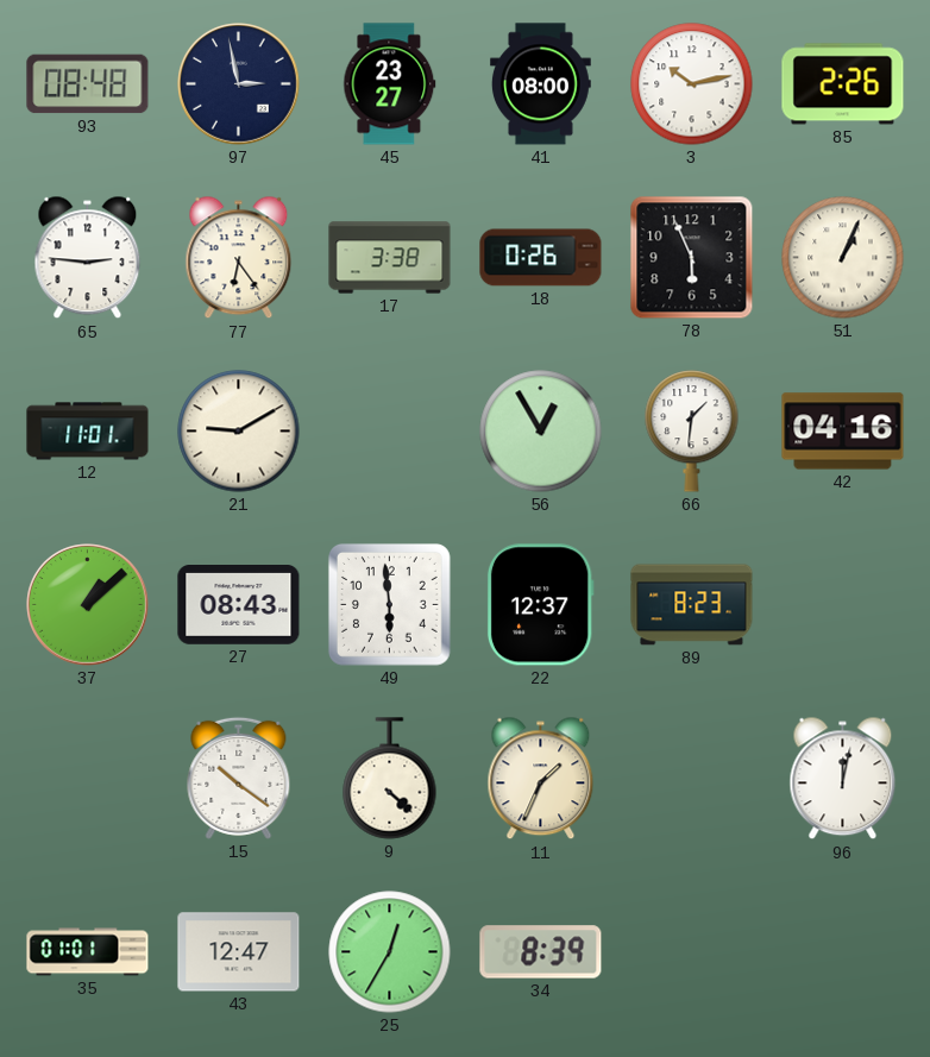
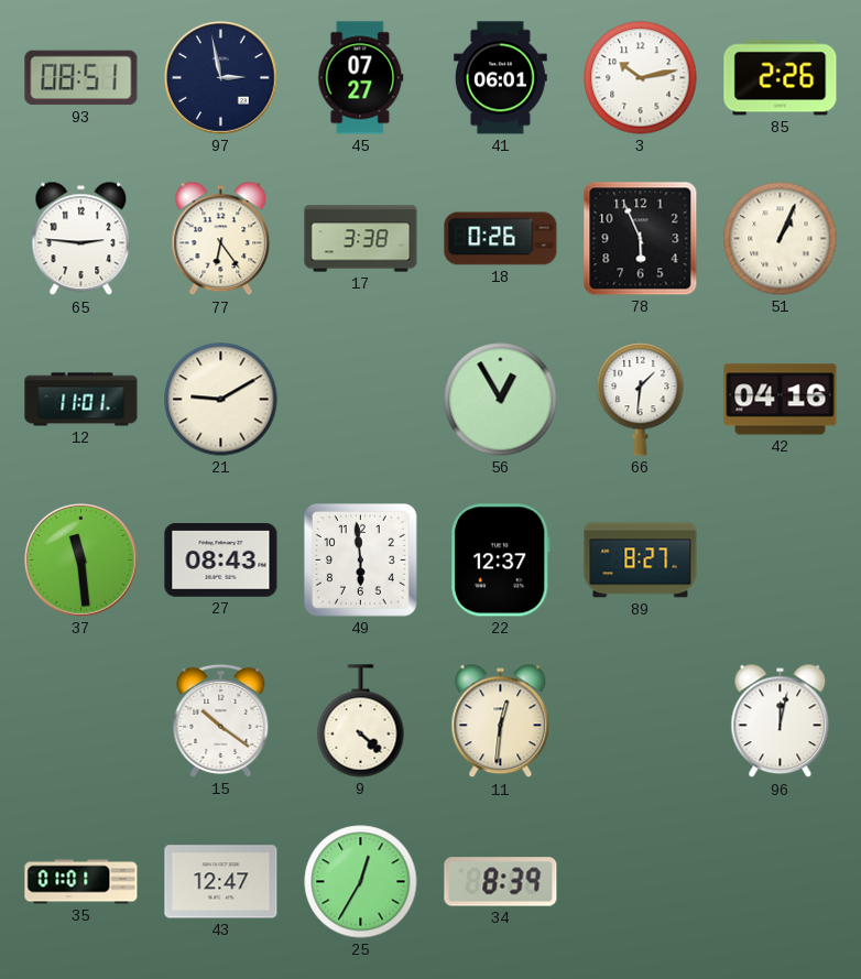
93: 08:48 -> 08:51 (81, 78)
45: 23:27 -> 07:27 (361, 78)
41: 08:00 -> 06:01 (501, 78)
37: 1:08 -> 11:29 (81, 561)
89: 8:23 -> 8:27 (641, 561)
11: 1:34 -> 12:31 (501, 721)
